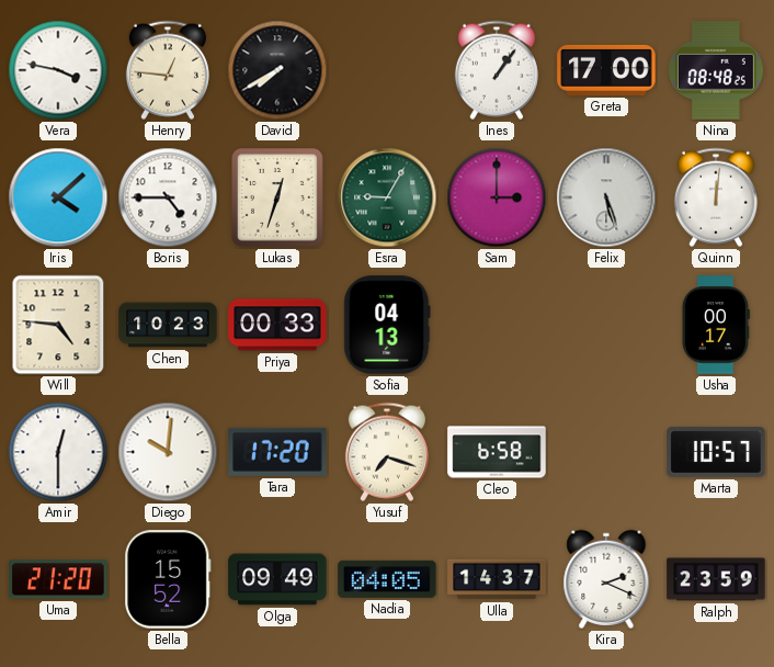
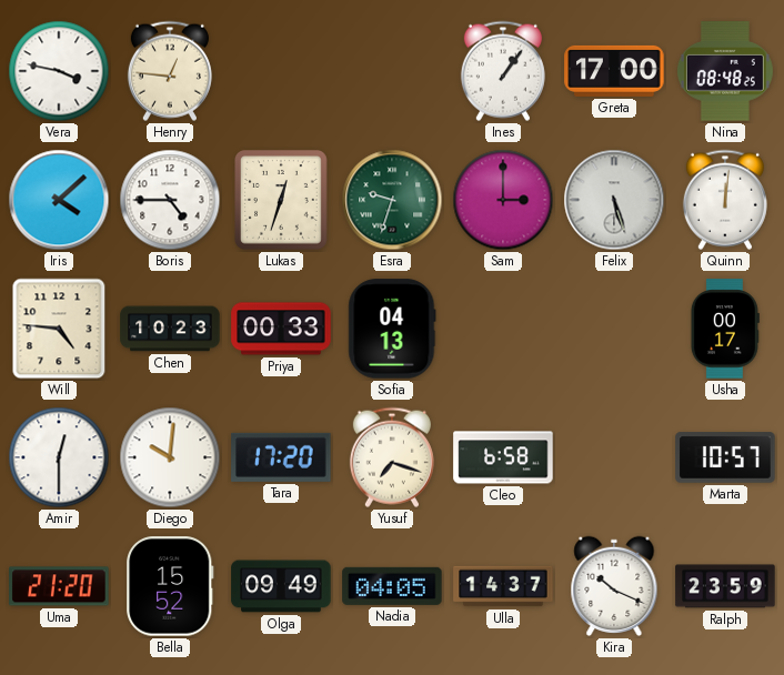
David: 7:40 -> none (277, 70)
Esra: 9:05 -> 9:33 (392, 200)
Kira: 2:19 -> 10:19 (614, 586)
